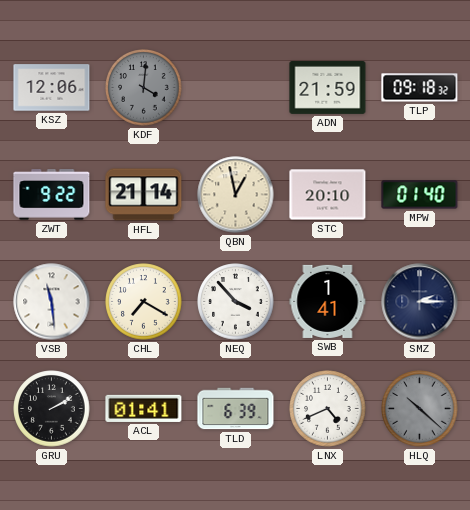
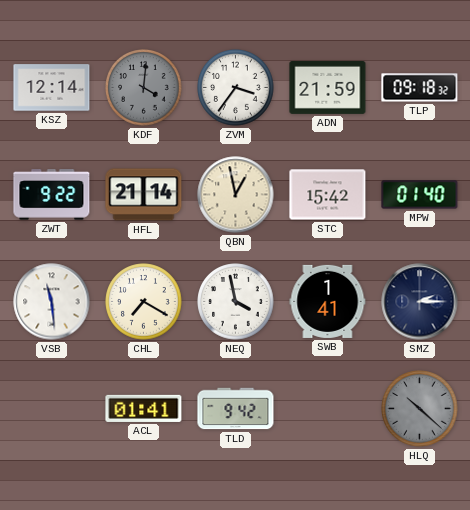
KSZ: 12:06 -> 12:14 (52, 88)
ZVM: none -> 3:36 (236, 88)
STC: 20:10 -> 15:42 (328, 195)
NEQ: 3:53 -> 3:58 (236, 302)
GRU: 2:10 -> none (52, 409)
TLD: 6:39 -> 9:42 (236, 409)
LNX: 4:41 -> none (328, 409)
